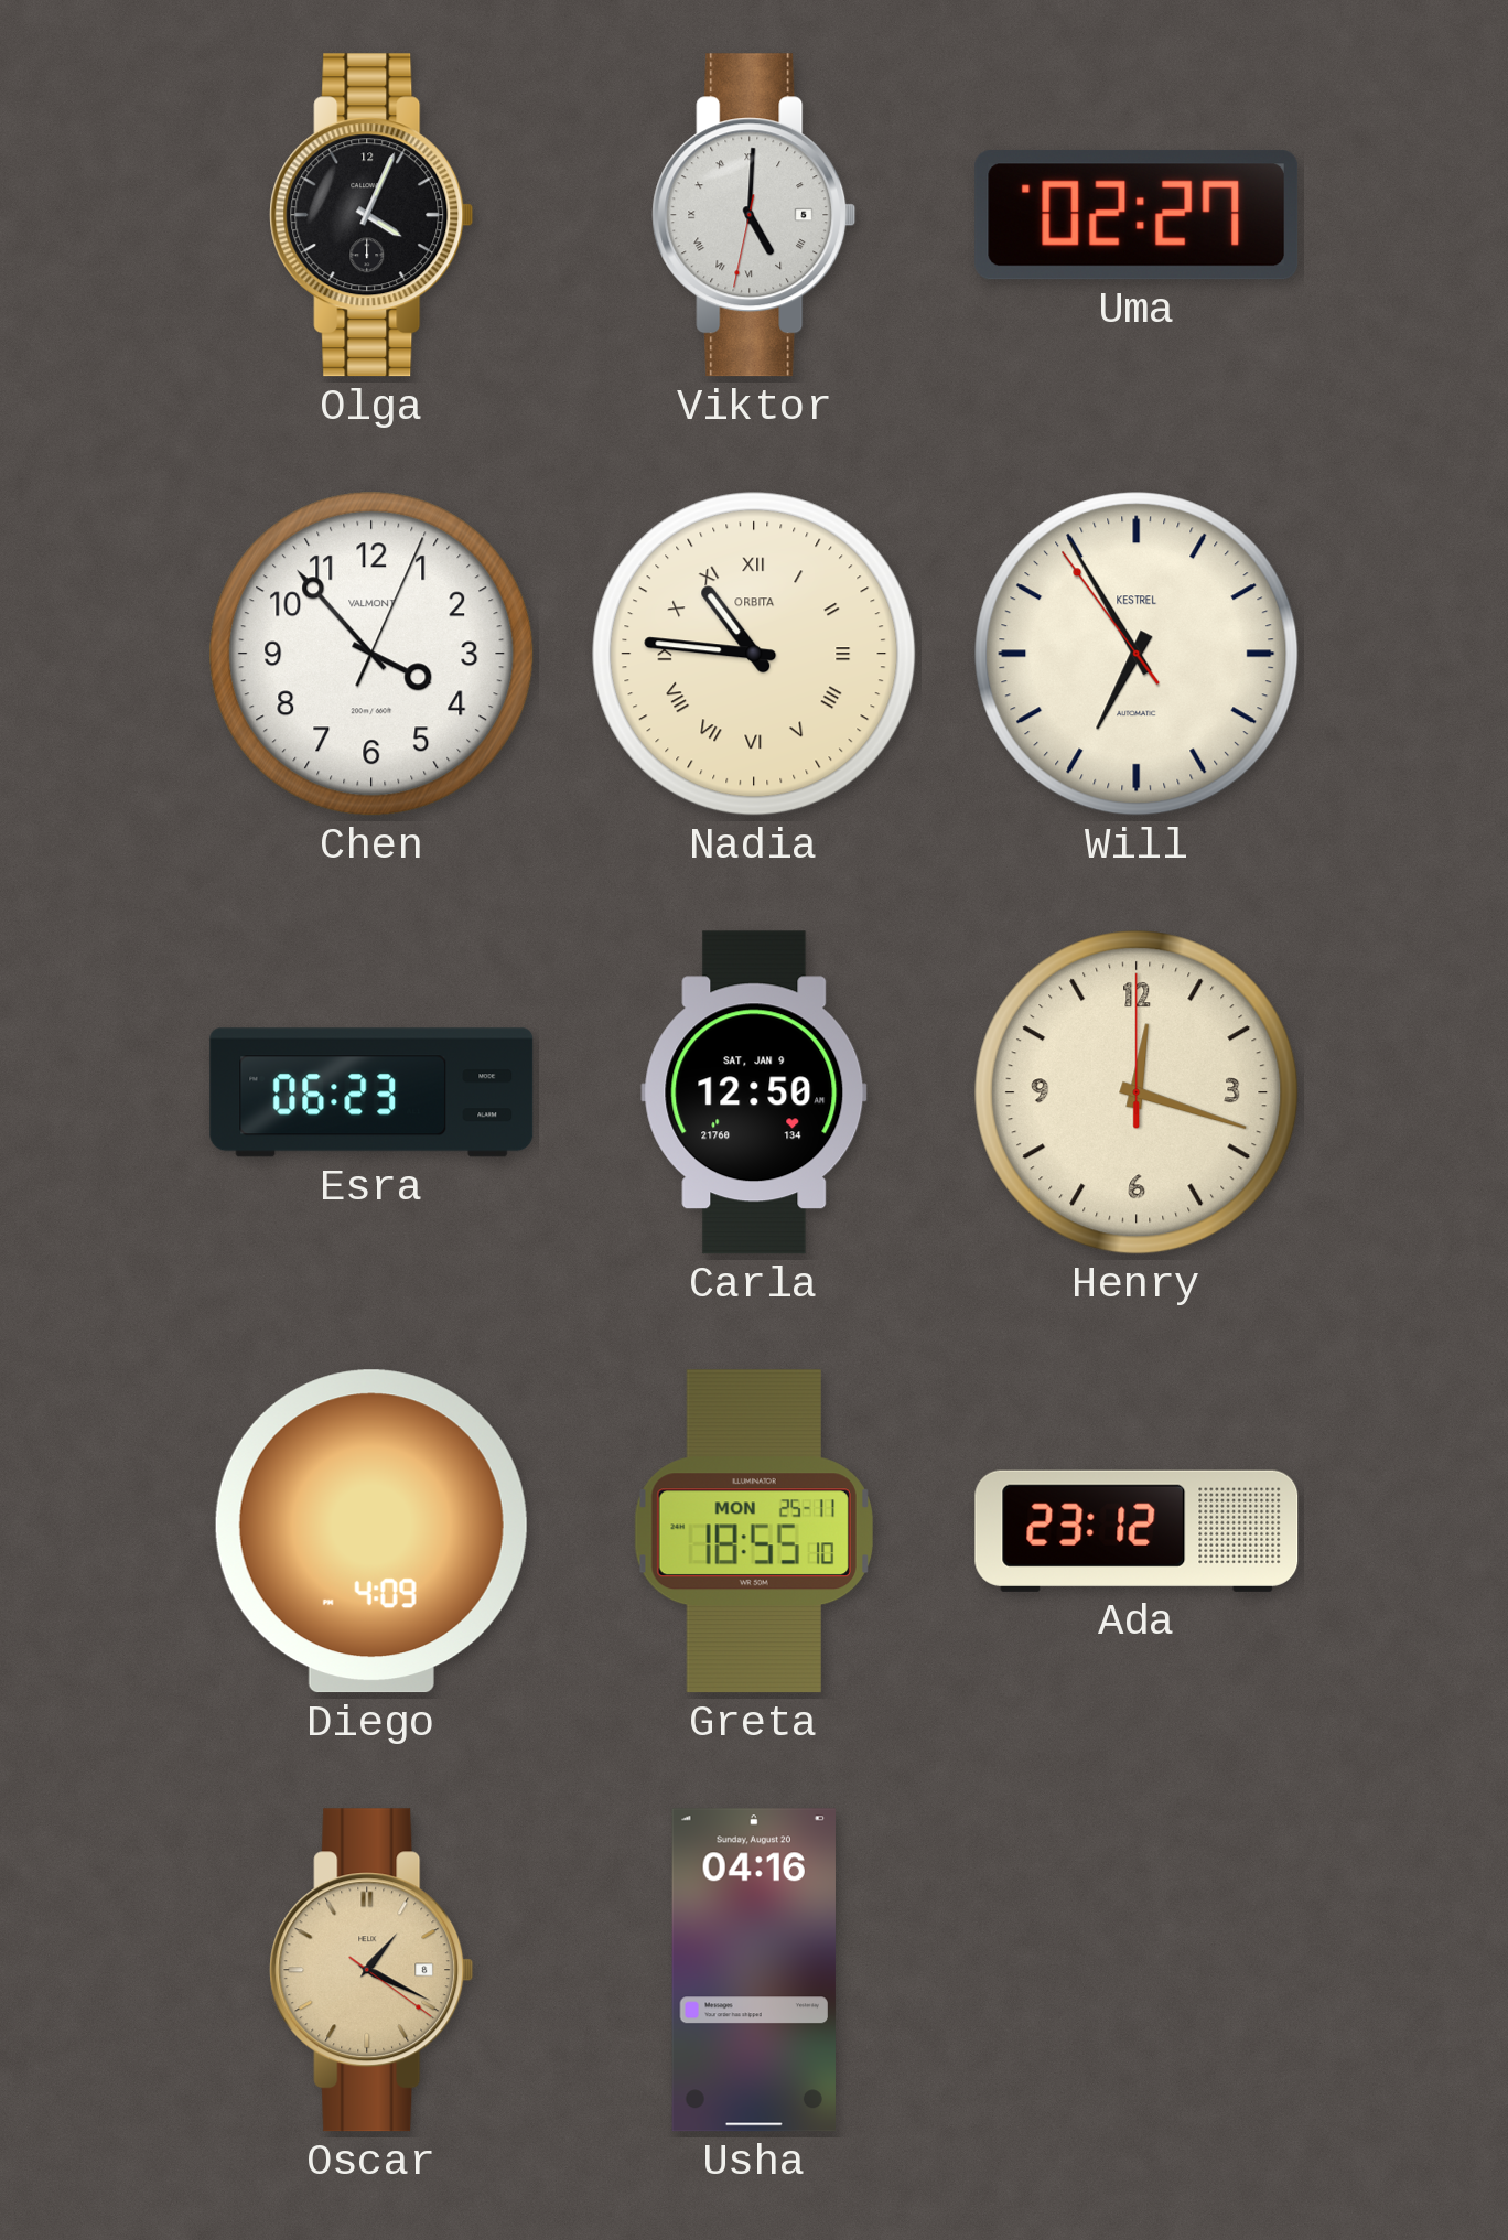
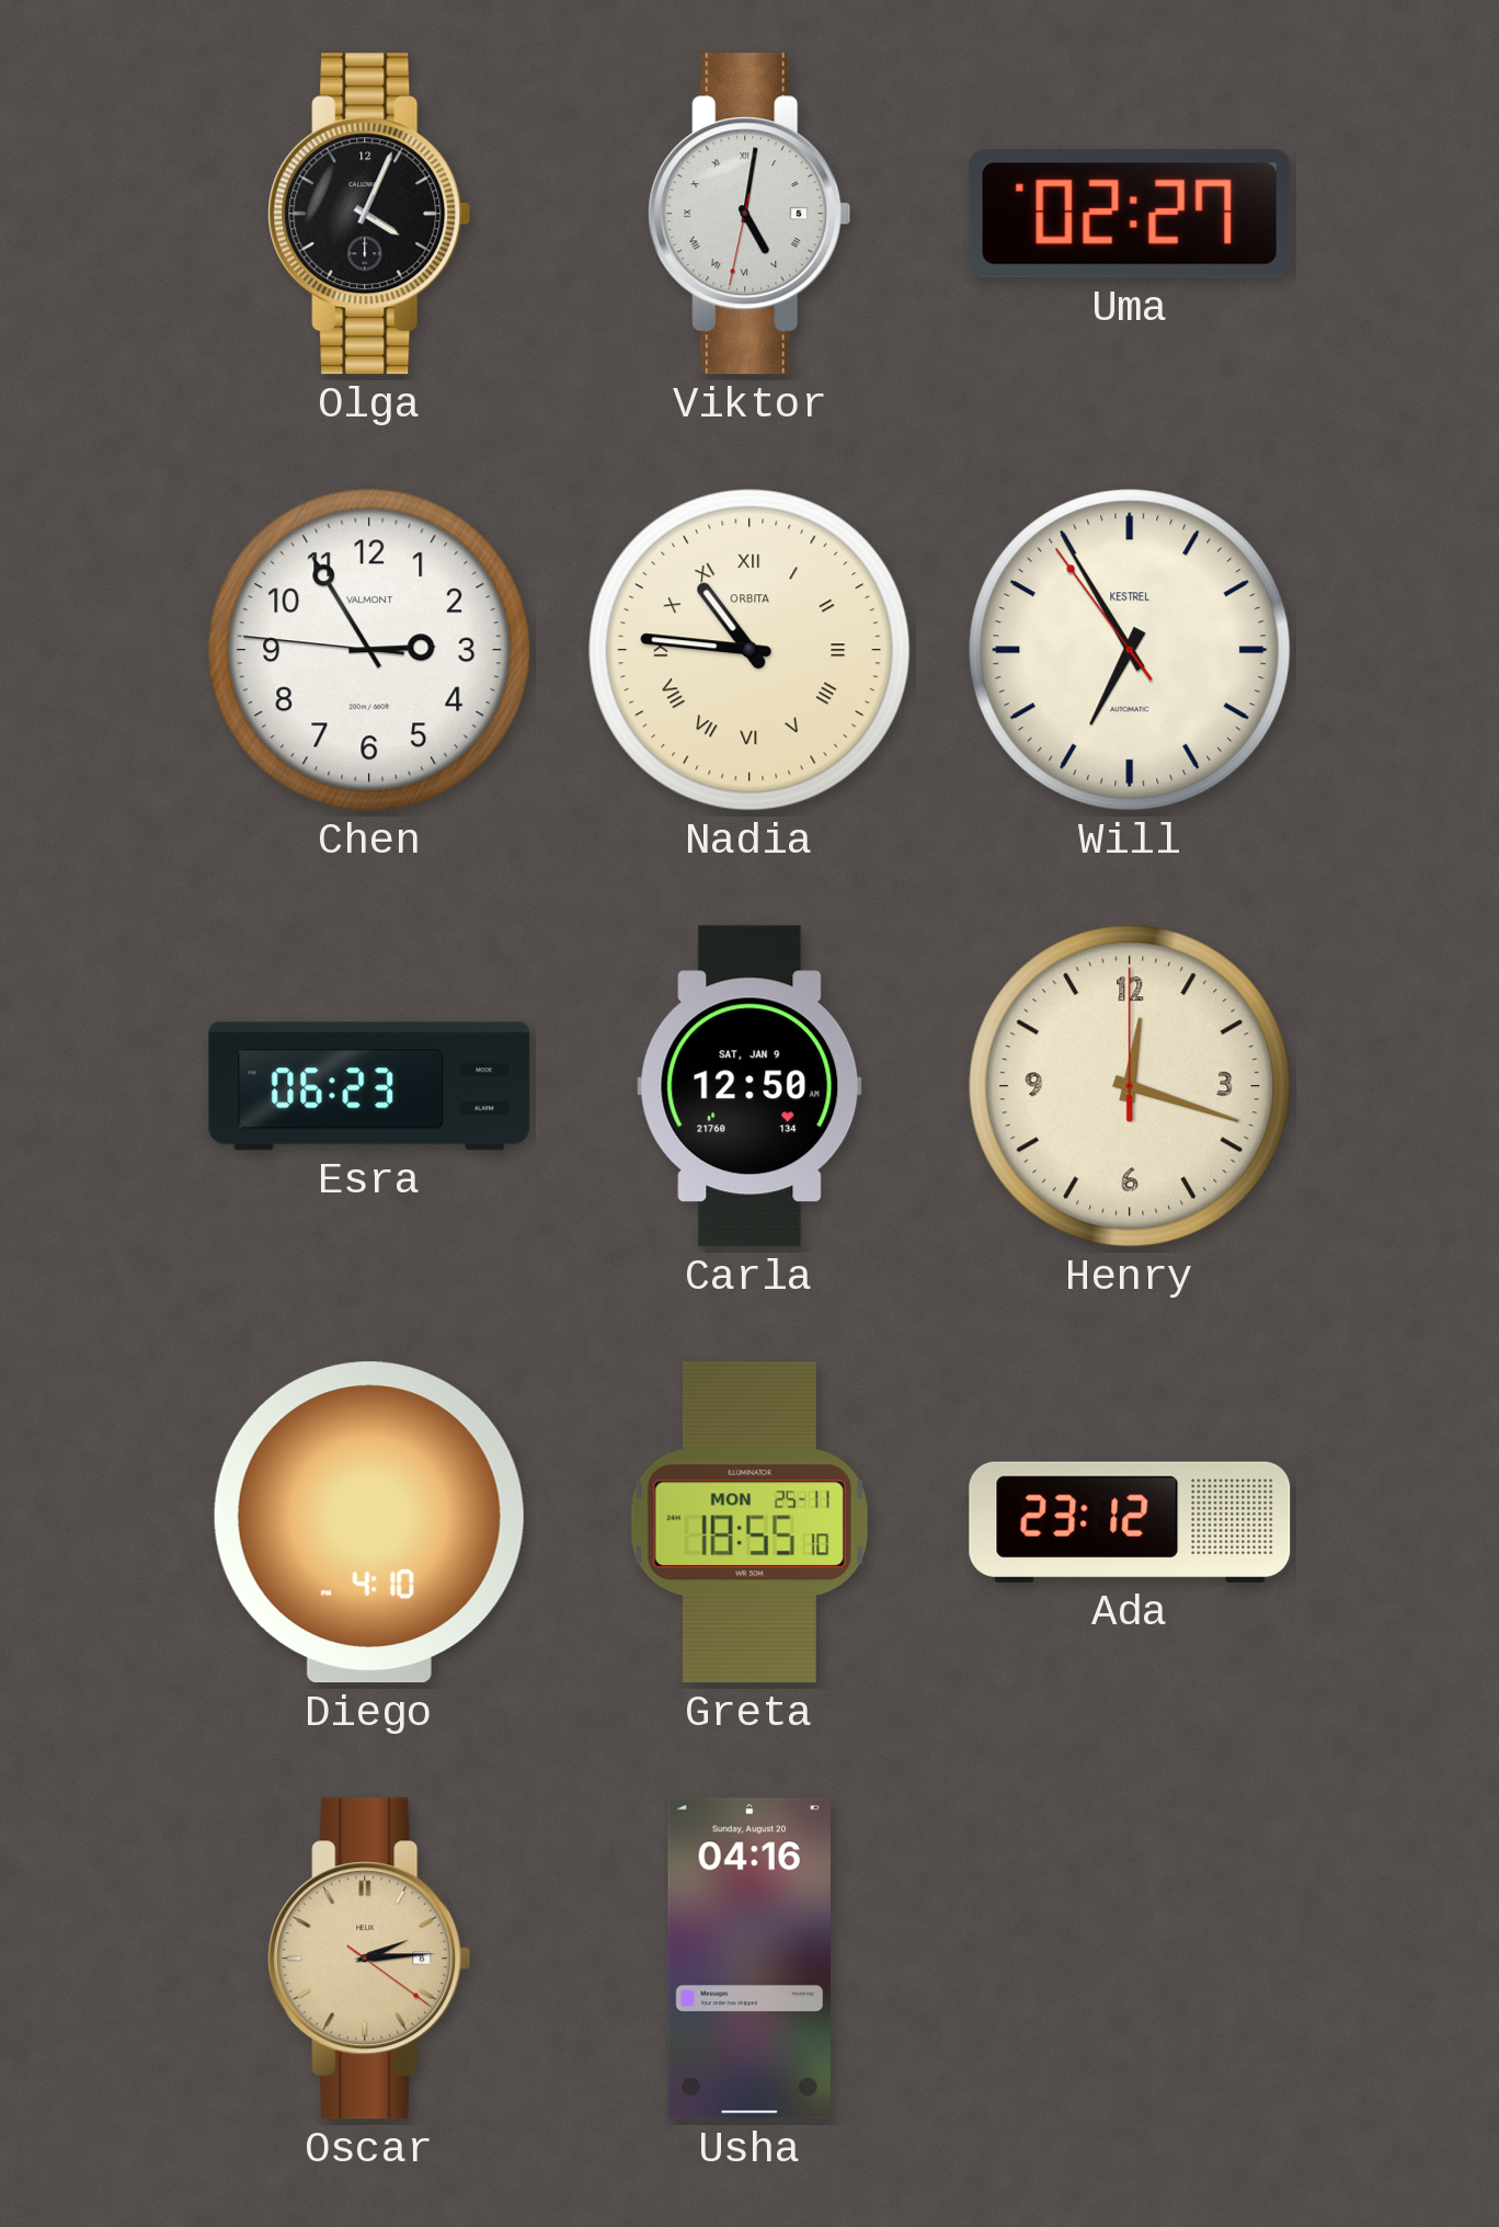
Viktor: 5:00 -> 5:01 (749, 214)
Chen: 3:53 -> 2:54 (369, 650)
Diego: 4:09 -> 4:10 (369, 1522)
Oscar: 1:19 -> 2:14 (369, 1958)
